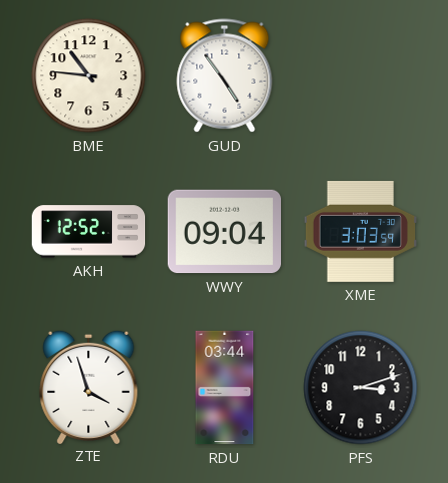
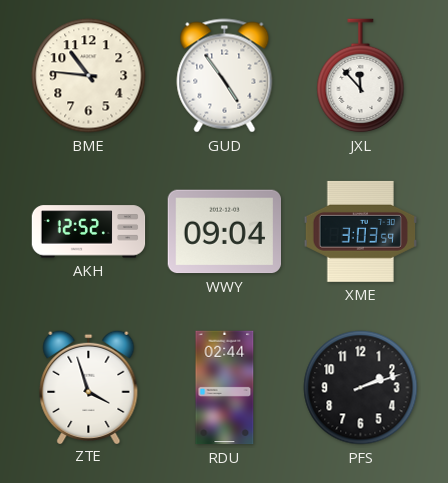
JXL: none -> 11:53 (361, 76)
RDU: 03:44 -> 02:44 (225, 388)
PFS: 3:12 -> 2:12 (361, 388)
